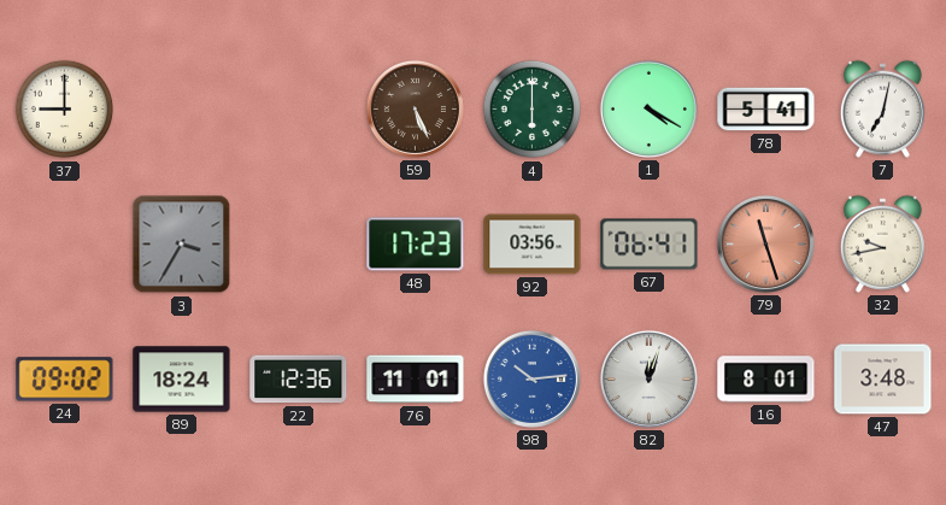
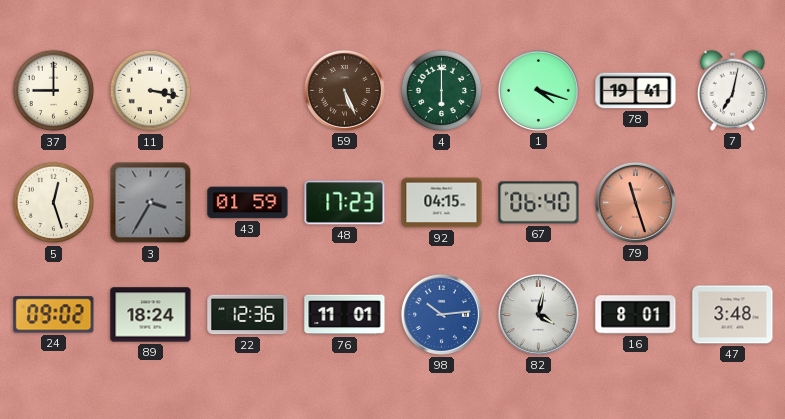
11: none -> 3:17 (151, 91)
1: 4:20 -> 4:18 (538, 90)
78: 5:41 -> 19:41 (636, 91)
5: none -> 12:27 (54, 203)
43: none -> 01:59 (248, 203)
92: 03:56 -> 04:15 (442, 203)
67: 06:41 -> 06:40 (539, 203)
32: 9:43 -> none (882, 243)
82: 12:03 -> 4:02 (538, 314)
